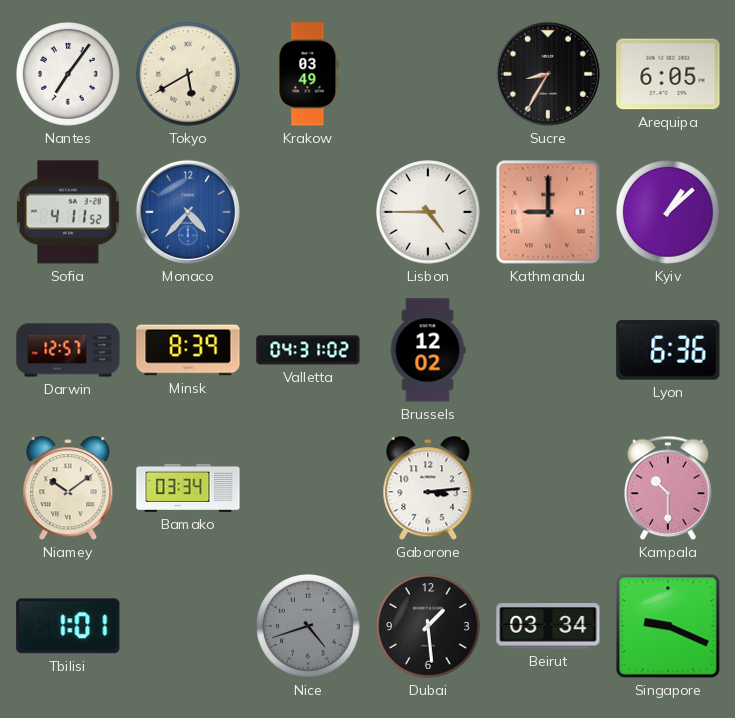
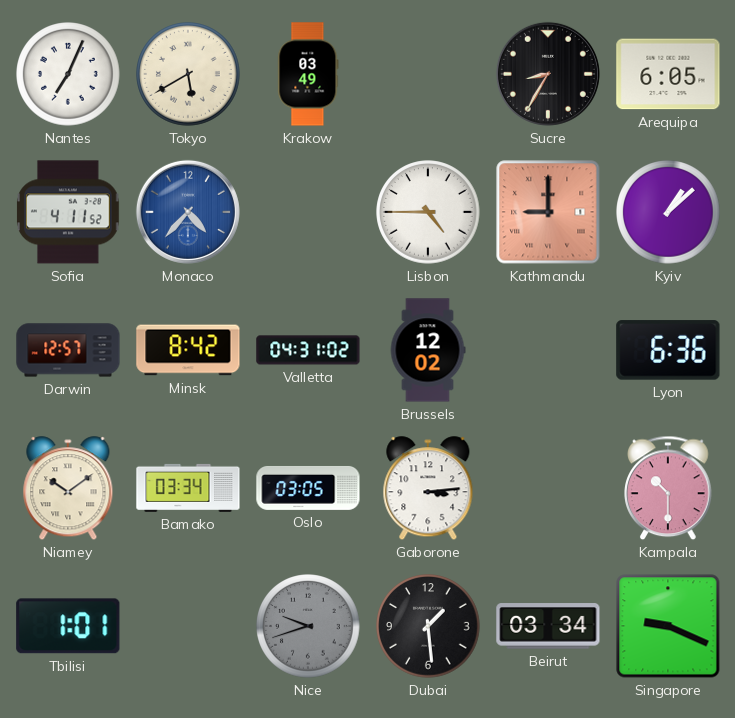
Nantes: 7:06 -> 7:04 (68, 74)
Minsk: 8:39 -> 8:42 (188, 350)
Oslo: none -> 03:05 (308, 488)
Nice: 4:42 -> 9:42 (308, 626)
